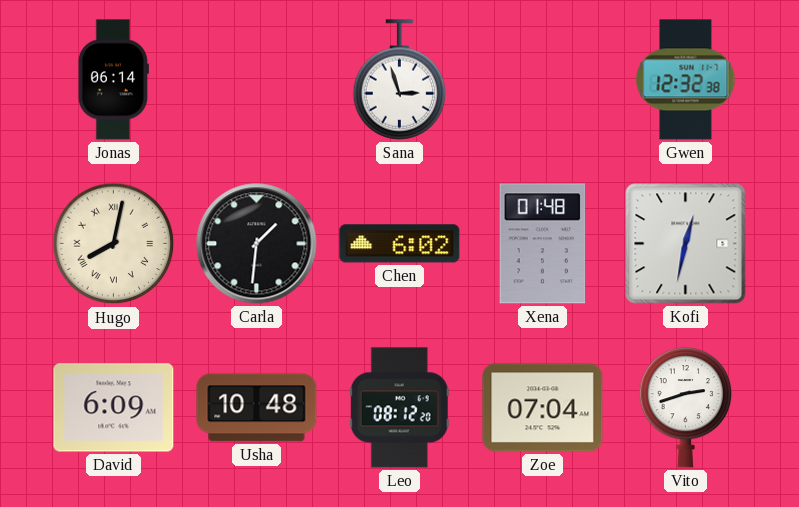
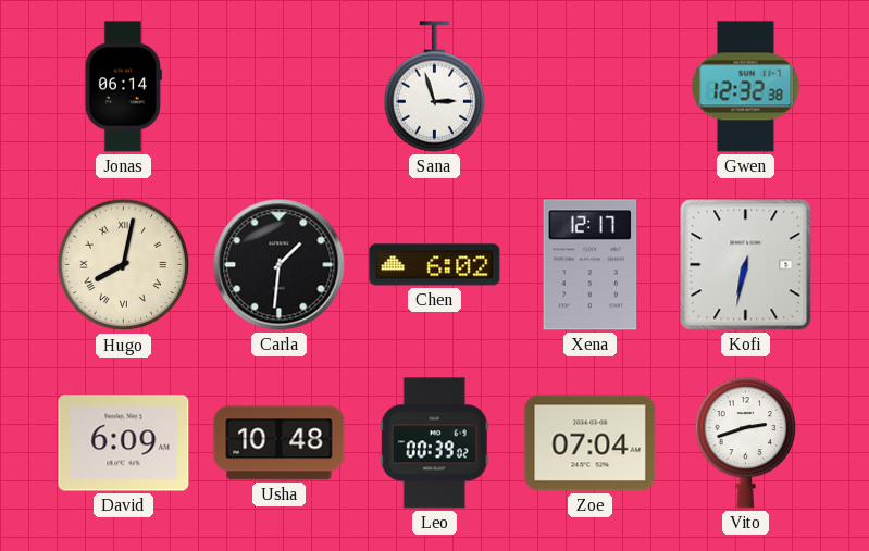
Xena: 01:48 -> 12:17 (591, 265)
Kofi: 12:32 -> 6:32 (746, 265)
Leo: 08:12 -> 00:39 (434, 443)
